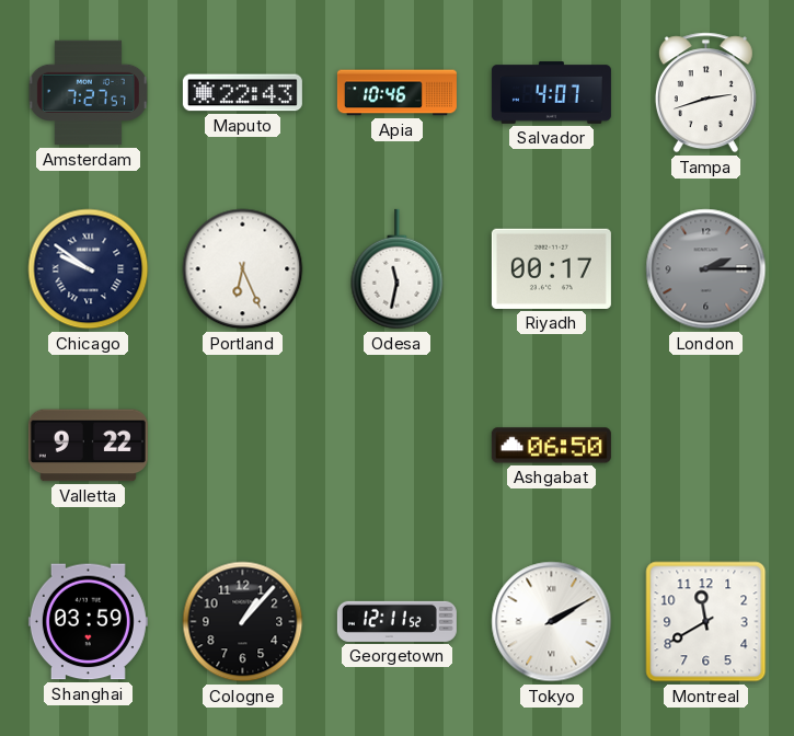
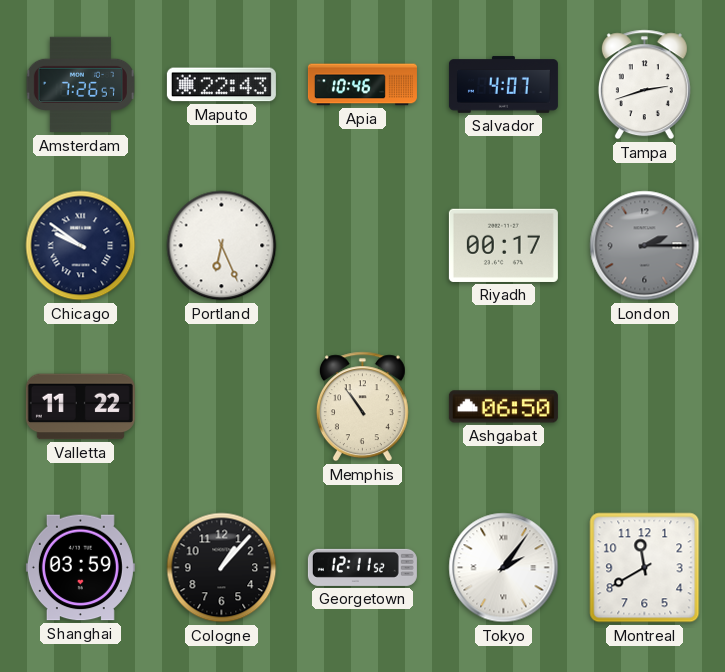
Amsterdam: 7:27 -> 7:26 (80, 85)
Odesa: 11:32 -> none (398, 269)
Valletta: 9:22 -> 11:22 (80, 407)
Memphis: none -> 10:54 (362, 407)
Tokyo: 2:10 -> 2:06 (504, 568)
